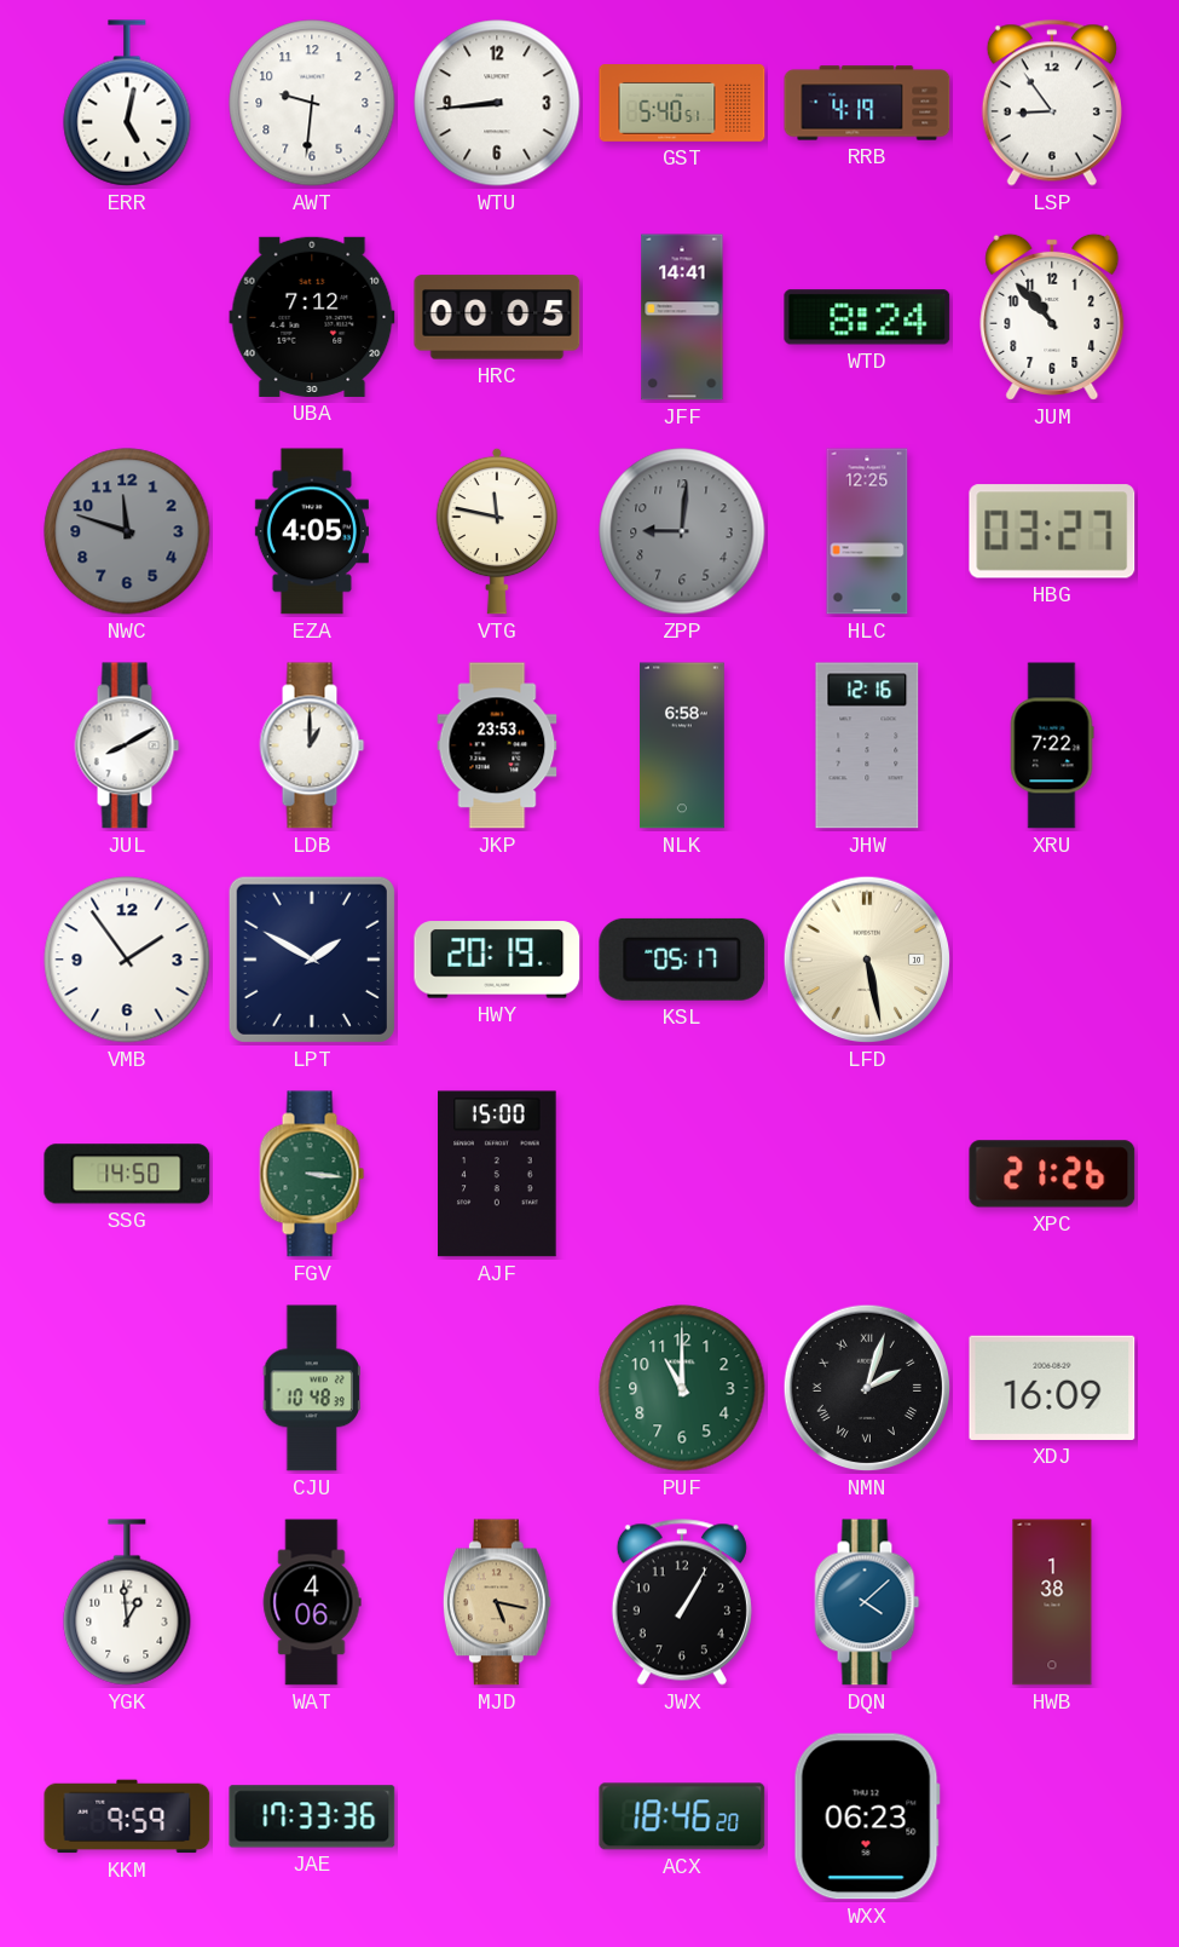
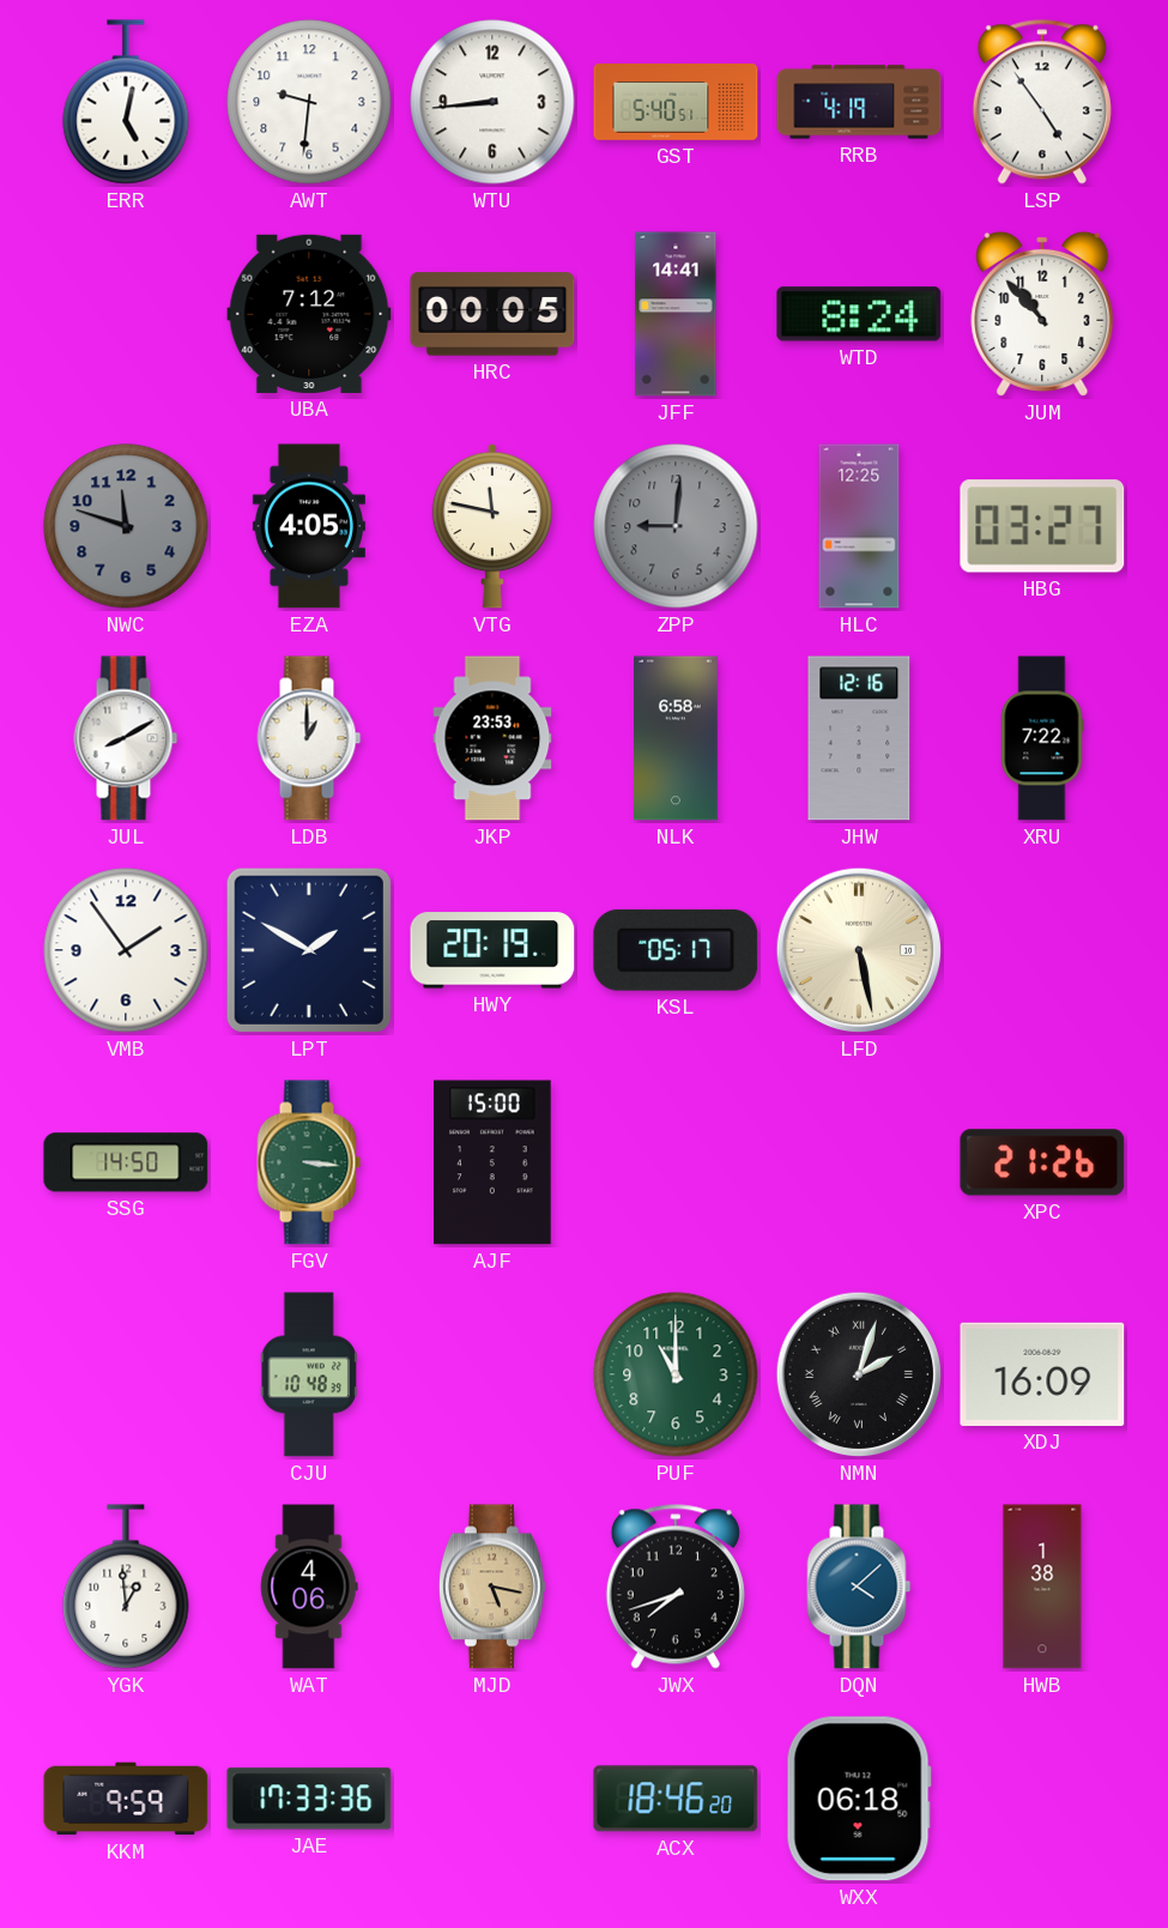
LSP: 8:54 -> 4:54 (1042, 102)
JWX: 1:05 -> 7:42 (676, 1586)
WXX: 06:23 -> 06:18 (859, 1799)
